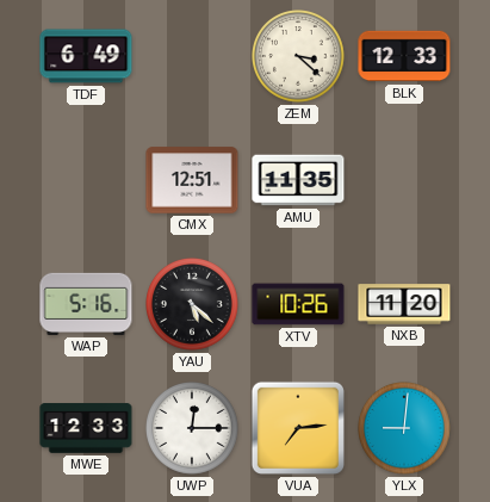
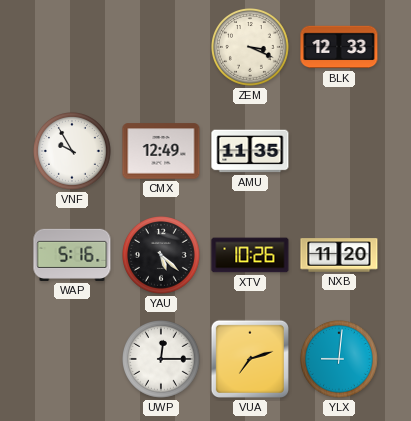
TDF: 6:49 -> none (86, 56)
ZEM: 3:22 -> 3:19 (251, 48)
VNF: none -> 9:55 (73, 152)
CMX: 12:51 -> 12:49 (161, 151)
MWE: 12:33 -> none (86, 428)
VUA: 7:14 -> 7:12 (250, 359)
